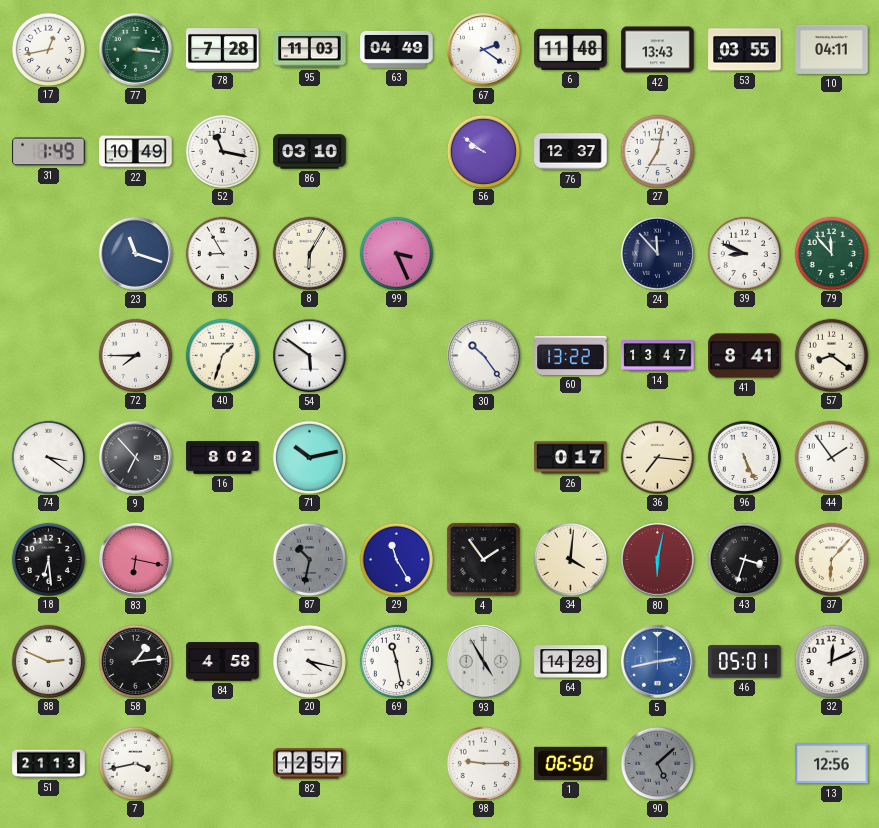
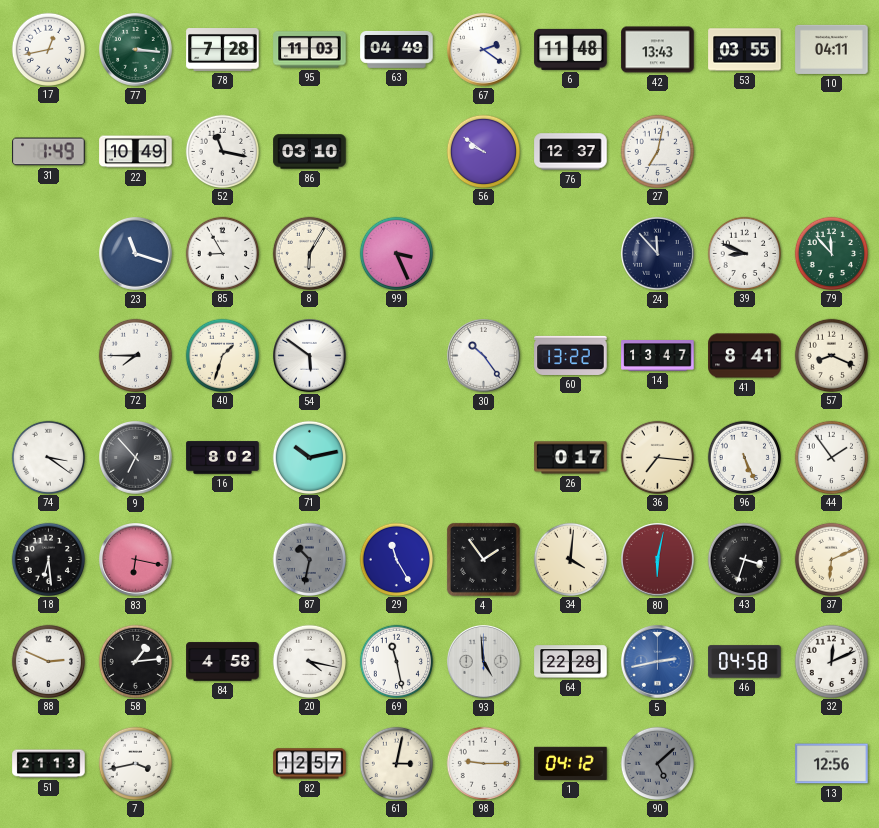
57: 8:21 -> 8:19 (831, 355)
37: 6:07 -> 6:11 (831, 559)
93: 4:55 -> 4:59 (484, 662)
64: 14:28 -> 22:28 (571, 662)
46: 05:01 -> 04:58 (745, 662)
61: none -> 3:02 (396, 763)
1: 06:50 -> 04:12 (571, 763)
